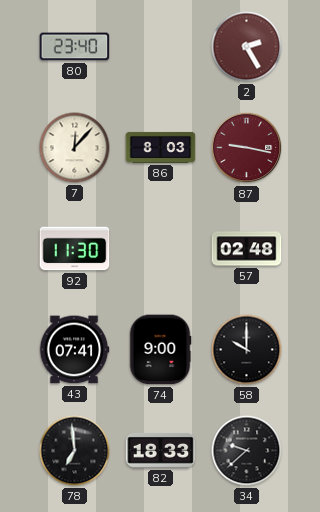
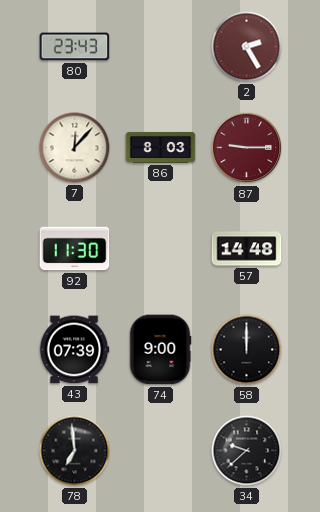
80: 23:40 -> 23:43 (75, 47)
87: 9:17 -> 9:15 (247, 148)
57: 02:48 -> 14:48 (247, 249)
43: 07:41 -> 07:39 (74, 350)
58: 10:00 -> 12:00 (247, 350)
82: 18:33 -> none (161, 451)
